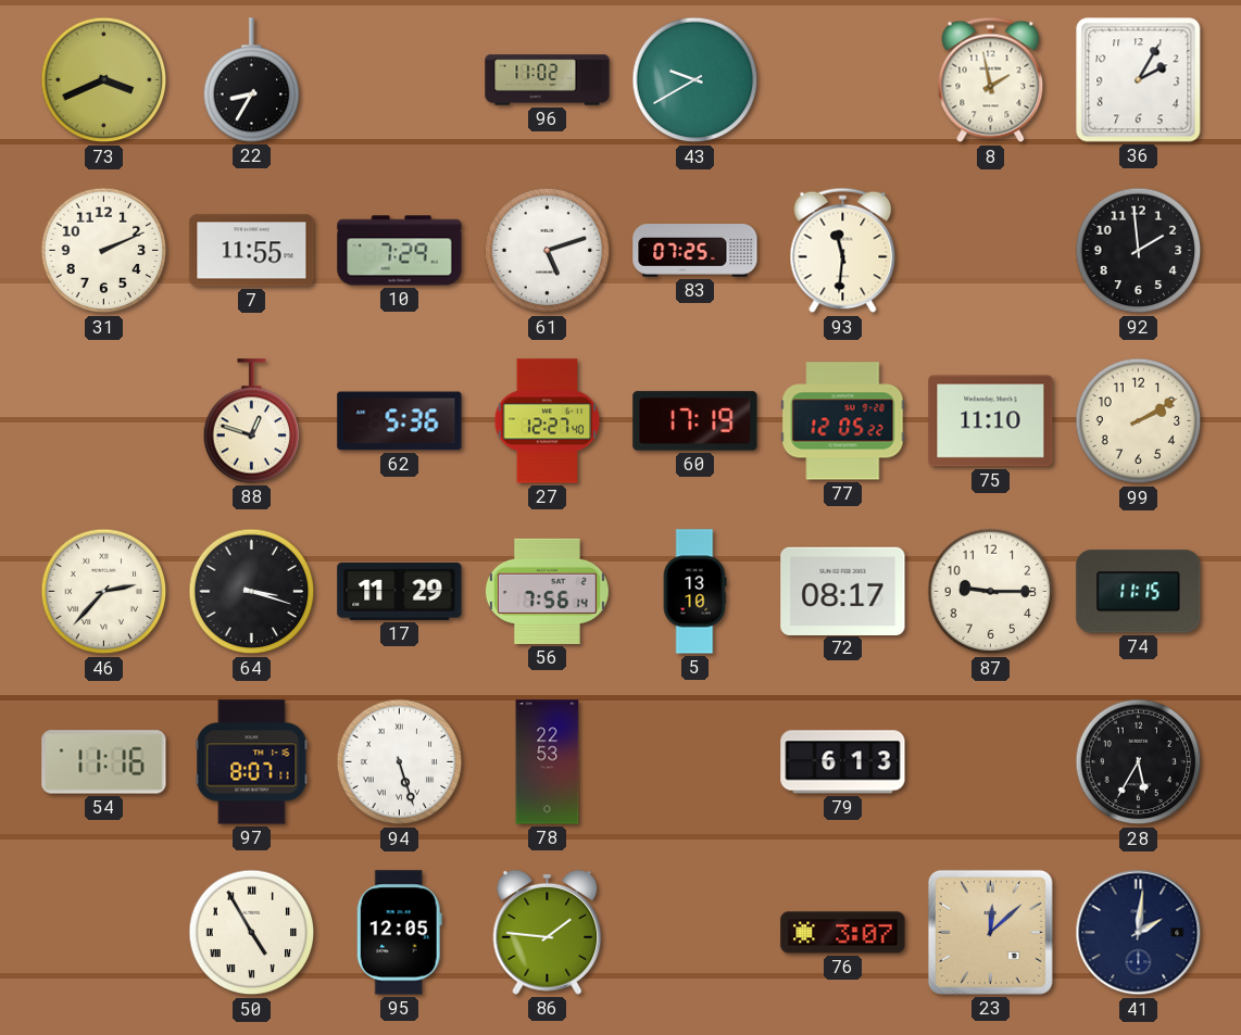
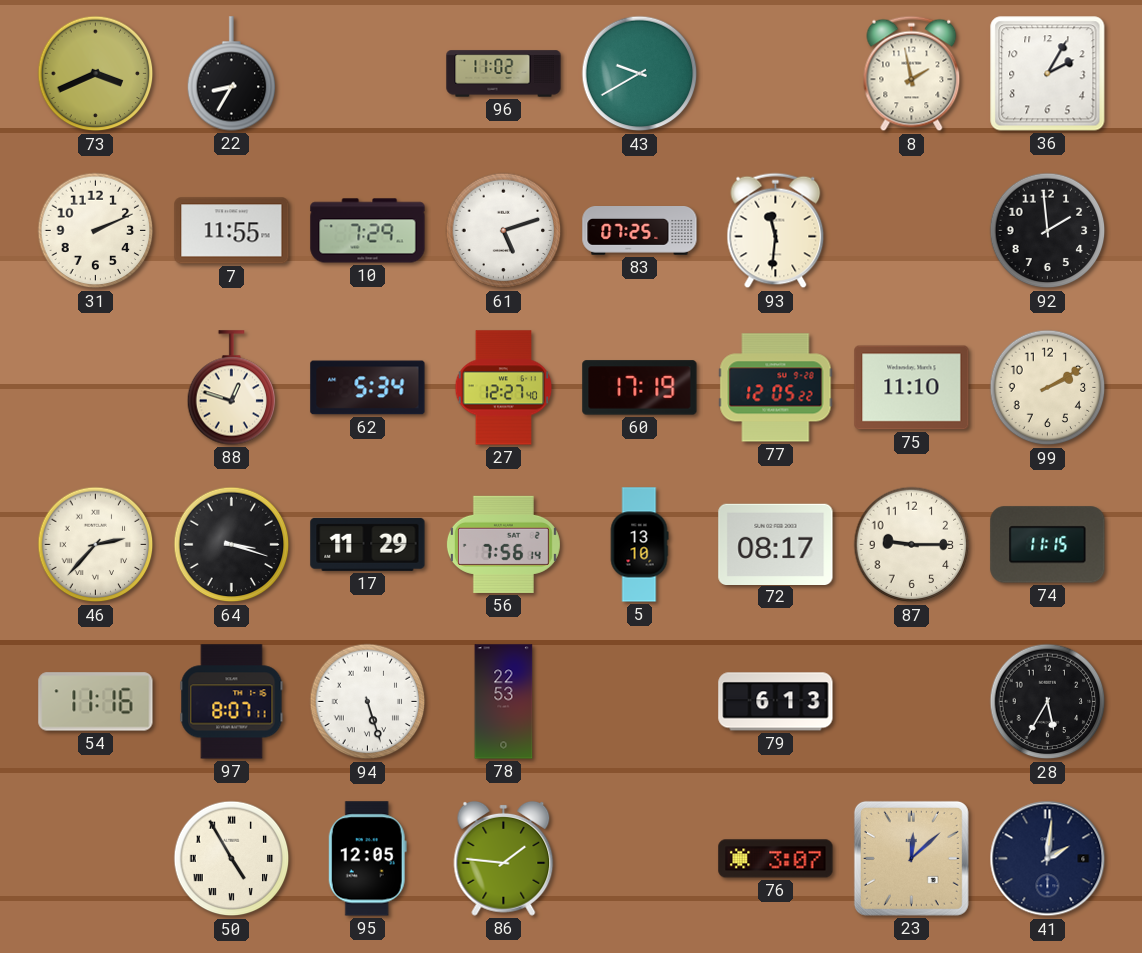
62: 5:36 -> 5:34 (368, 388)
